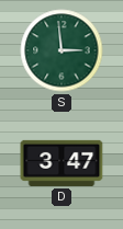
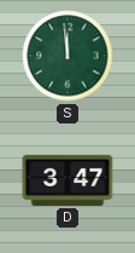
S: 2:59 -> 11:59 (67, 56)
